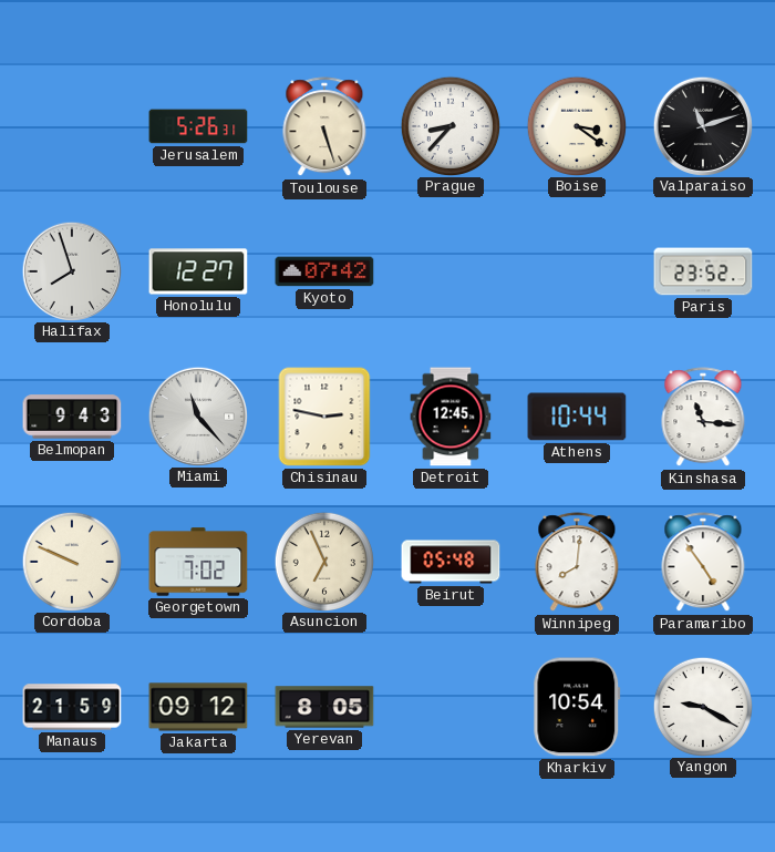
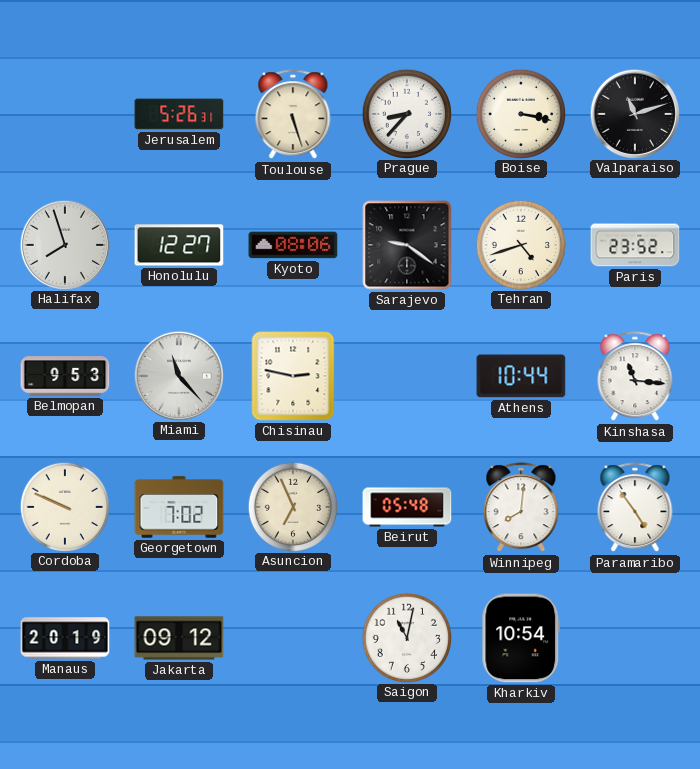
Boise: 3:21 -> 3:17 (520, 113)
Kyoto: 07:42 -> 08:06 (293, 245)
Sarajevo: none -> 9:21 (407, 245)
Tehran: none -> 4:42 (520, 244)
Belmopan: 9:43 -> 9:53 (65, 376)
Detroit: 12:45 -> none (451, 417)
Manaus: 21:59 -> 20:19 (65, 638)
Yerevan: 8:05 -> none (324, 707)
Saigon: none -> 11:02 (406, 637)
Yangon: 9:20 -> none (702, 706)
